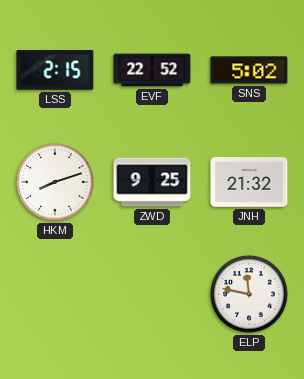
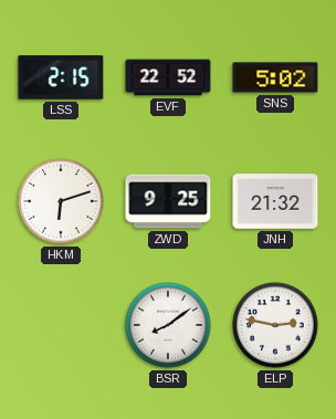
HKM: 8:12 -> 6:12 (61, 201)
BSR: none -> 8:09 (168, 325)
ELP: 11:47 -> 2:47 (275, 325)
